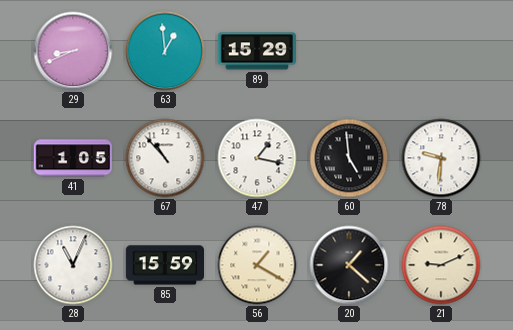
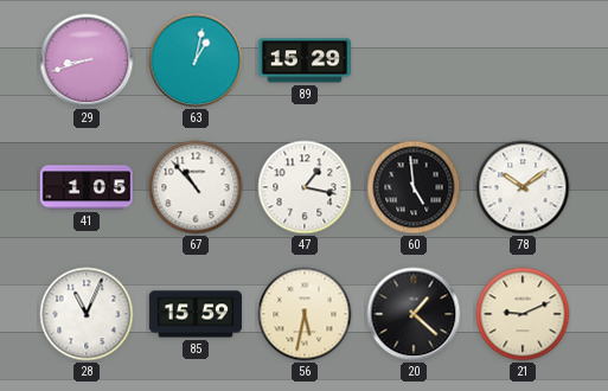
29: 8:41 -> 8:42 (87, 60)
63: 12:59 -> 1:02 (196, 60)
78: 9:31 -> 10:09 (523, 187)
56: 1:20 -> 5:32 (305, 314)
